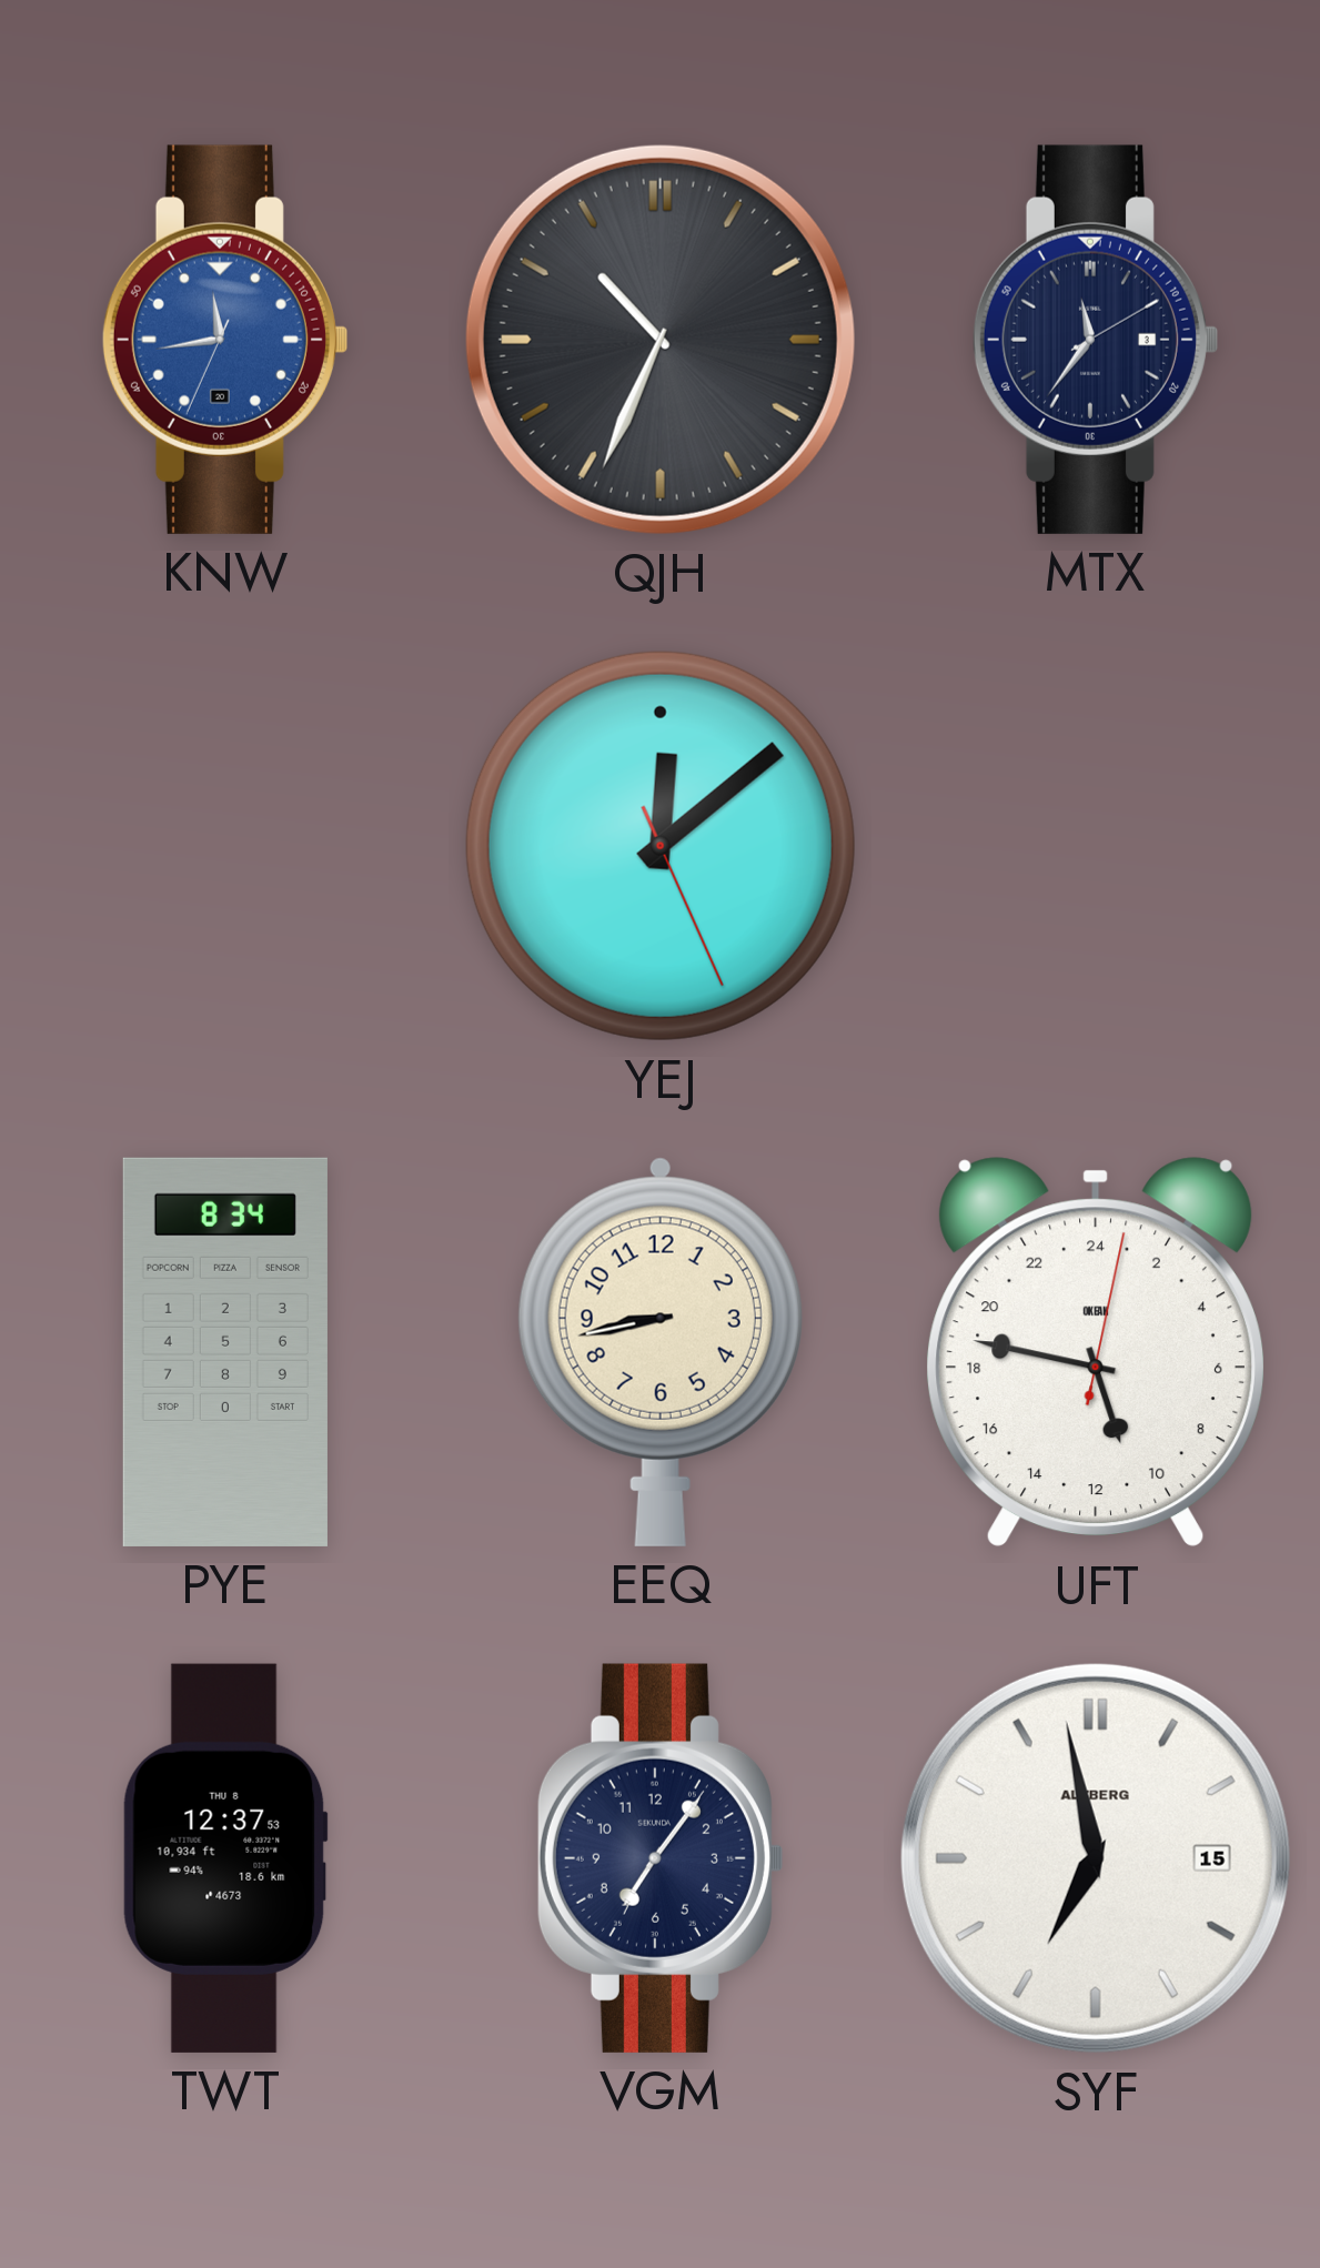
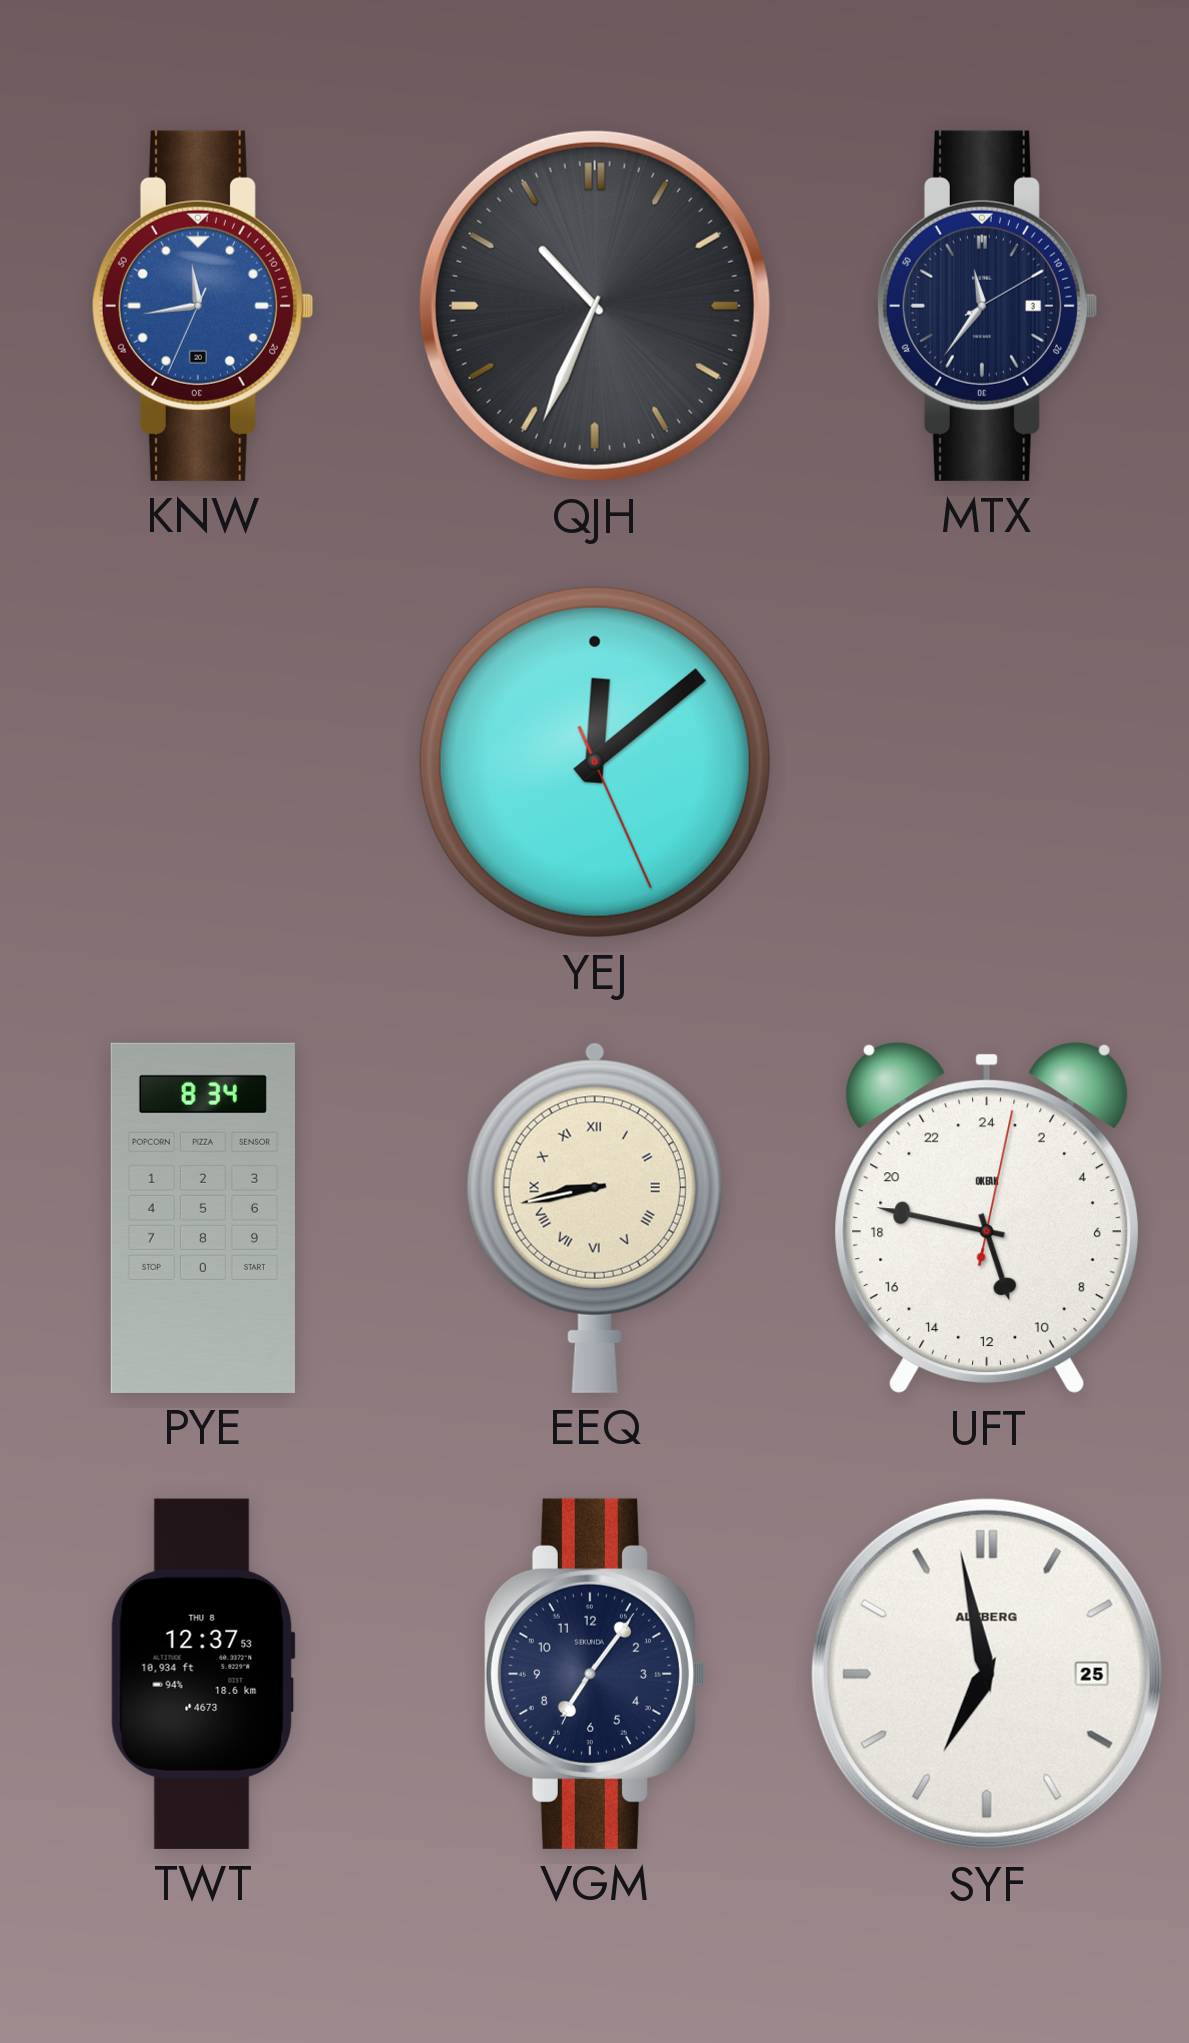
EEQ numerals: Arabic -> Roman (595, 1218)
SYF date: 15 -> 25 (987, 1674)
